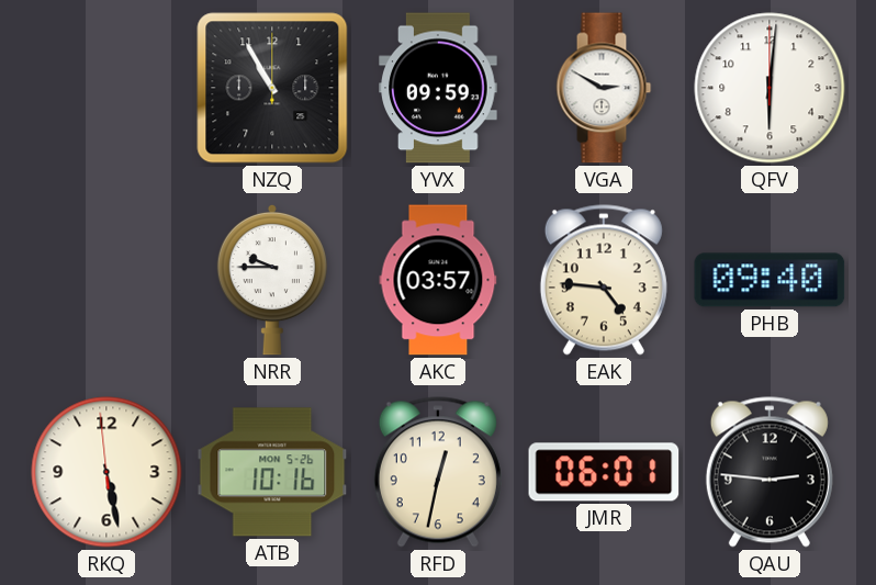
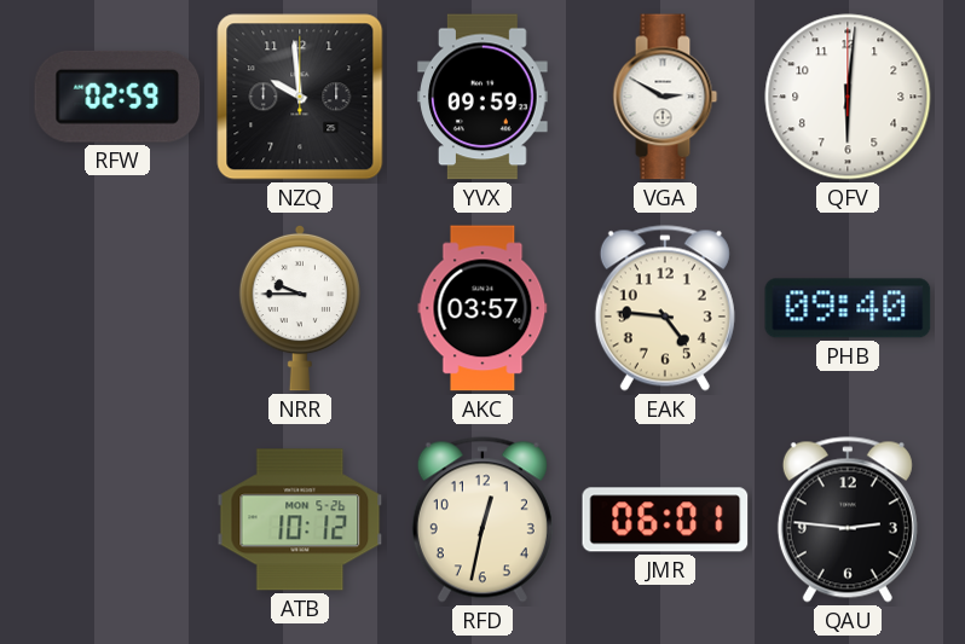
RFW: none -> 02:59 (117, 97)
NZQ: 10:55 -> 9:59 (300, 97)
RKQ: 5:27 -> none (106, 472)
ATB: 10:16 -> 10:12 (300, 520)
